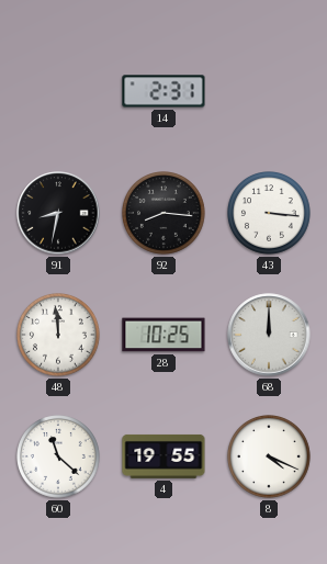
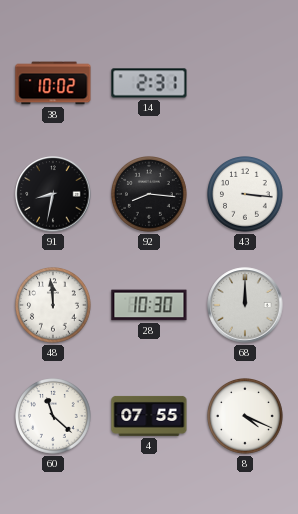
38: none -> 10:02 (53, 83)
28: 10:25 -> 10:30 (149, 305)
4: 19:55 -> 07:55 (149, 416)
